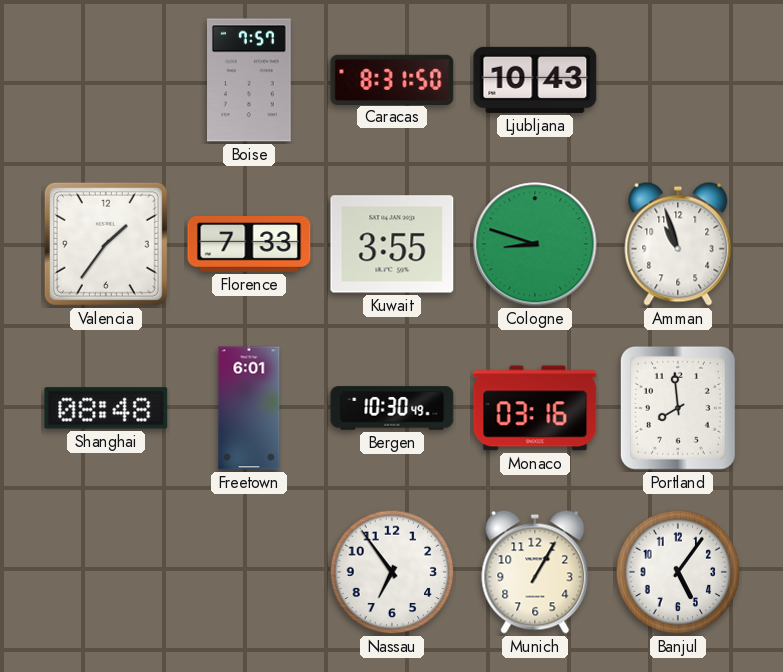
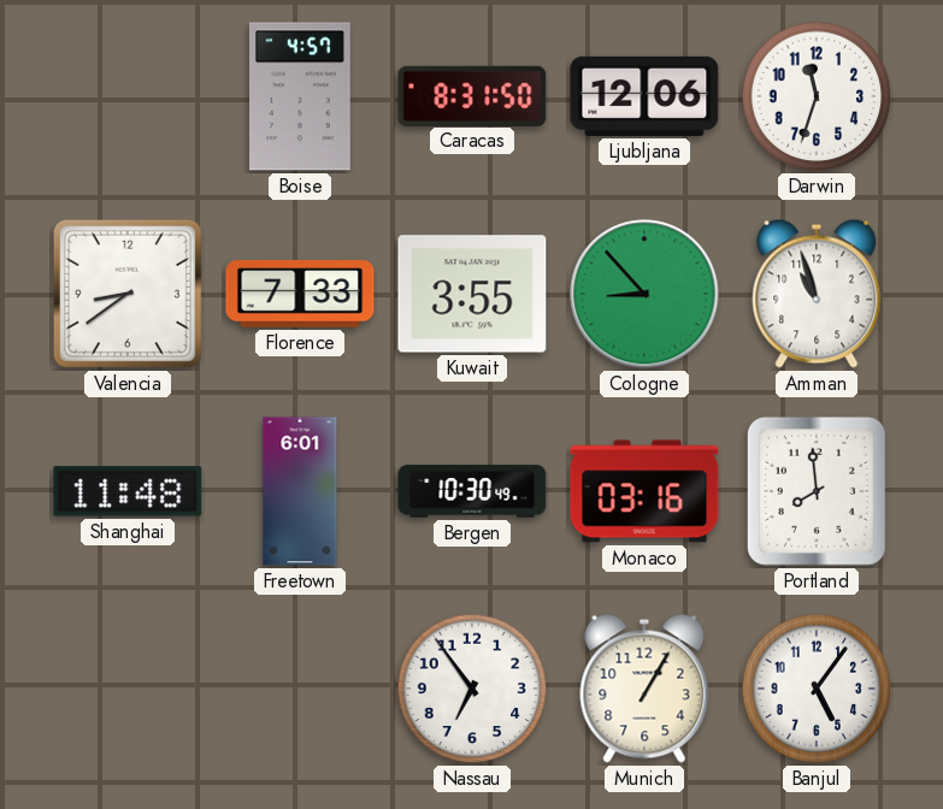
Boise: 7:57 -> 4:57 (301, 96)
Ljubljana: 10:43 -> 12:06 (644, 96)
Darwin: none -> 11:33 (817, 96)
Valencia: 1:36 -> 8:39 (128, 294)
Cologne: 8:48 -> 8:53 (644, 294)
Shanghai: 08:48 -> 11:48 (128, 491)
